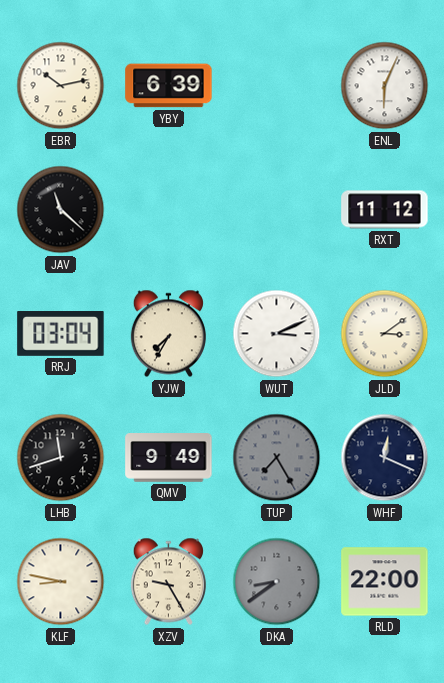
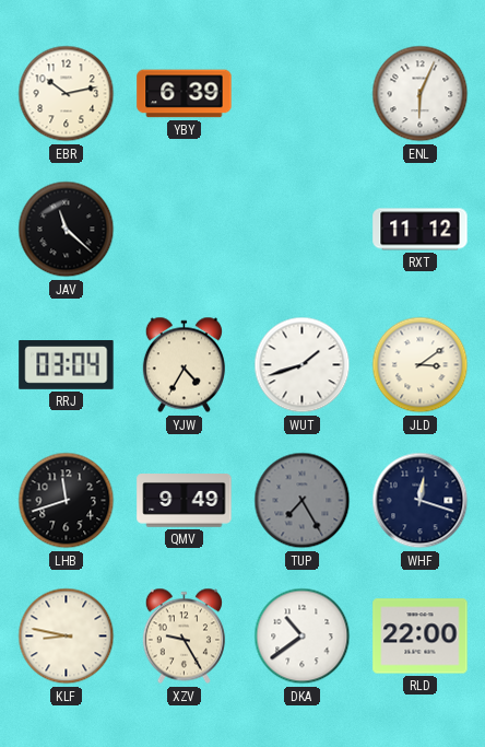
YJW: 7:35 -> 4:35 (184, 365)
WUT: 3:11 -> 1:42 (303, 365)
WHF: 12:19 -> 12:18 (421, 501)
DKA: 8:39 -> 10:39 (303, 637)
DKA dial: grey -> white (303, 637)
